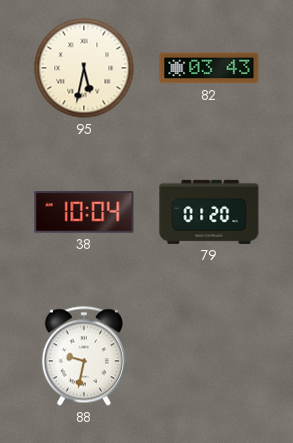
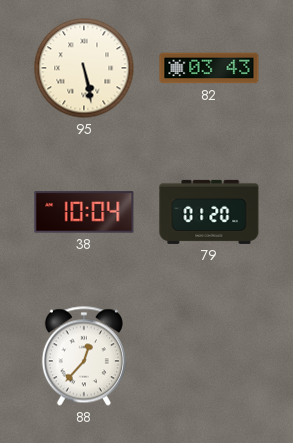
95: 5:32 -> 5:28 (84, 68)
88: 9:32 -> 12:37 (84, 356)
